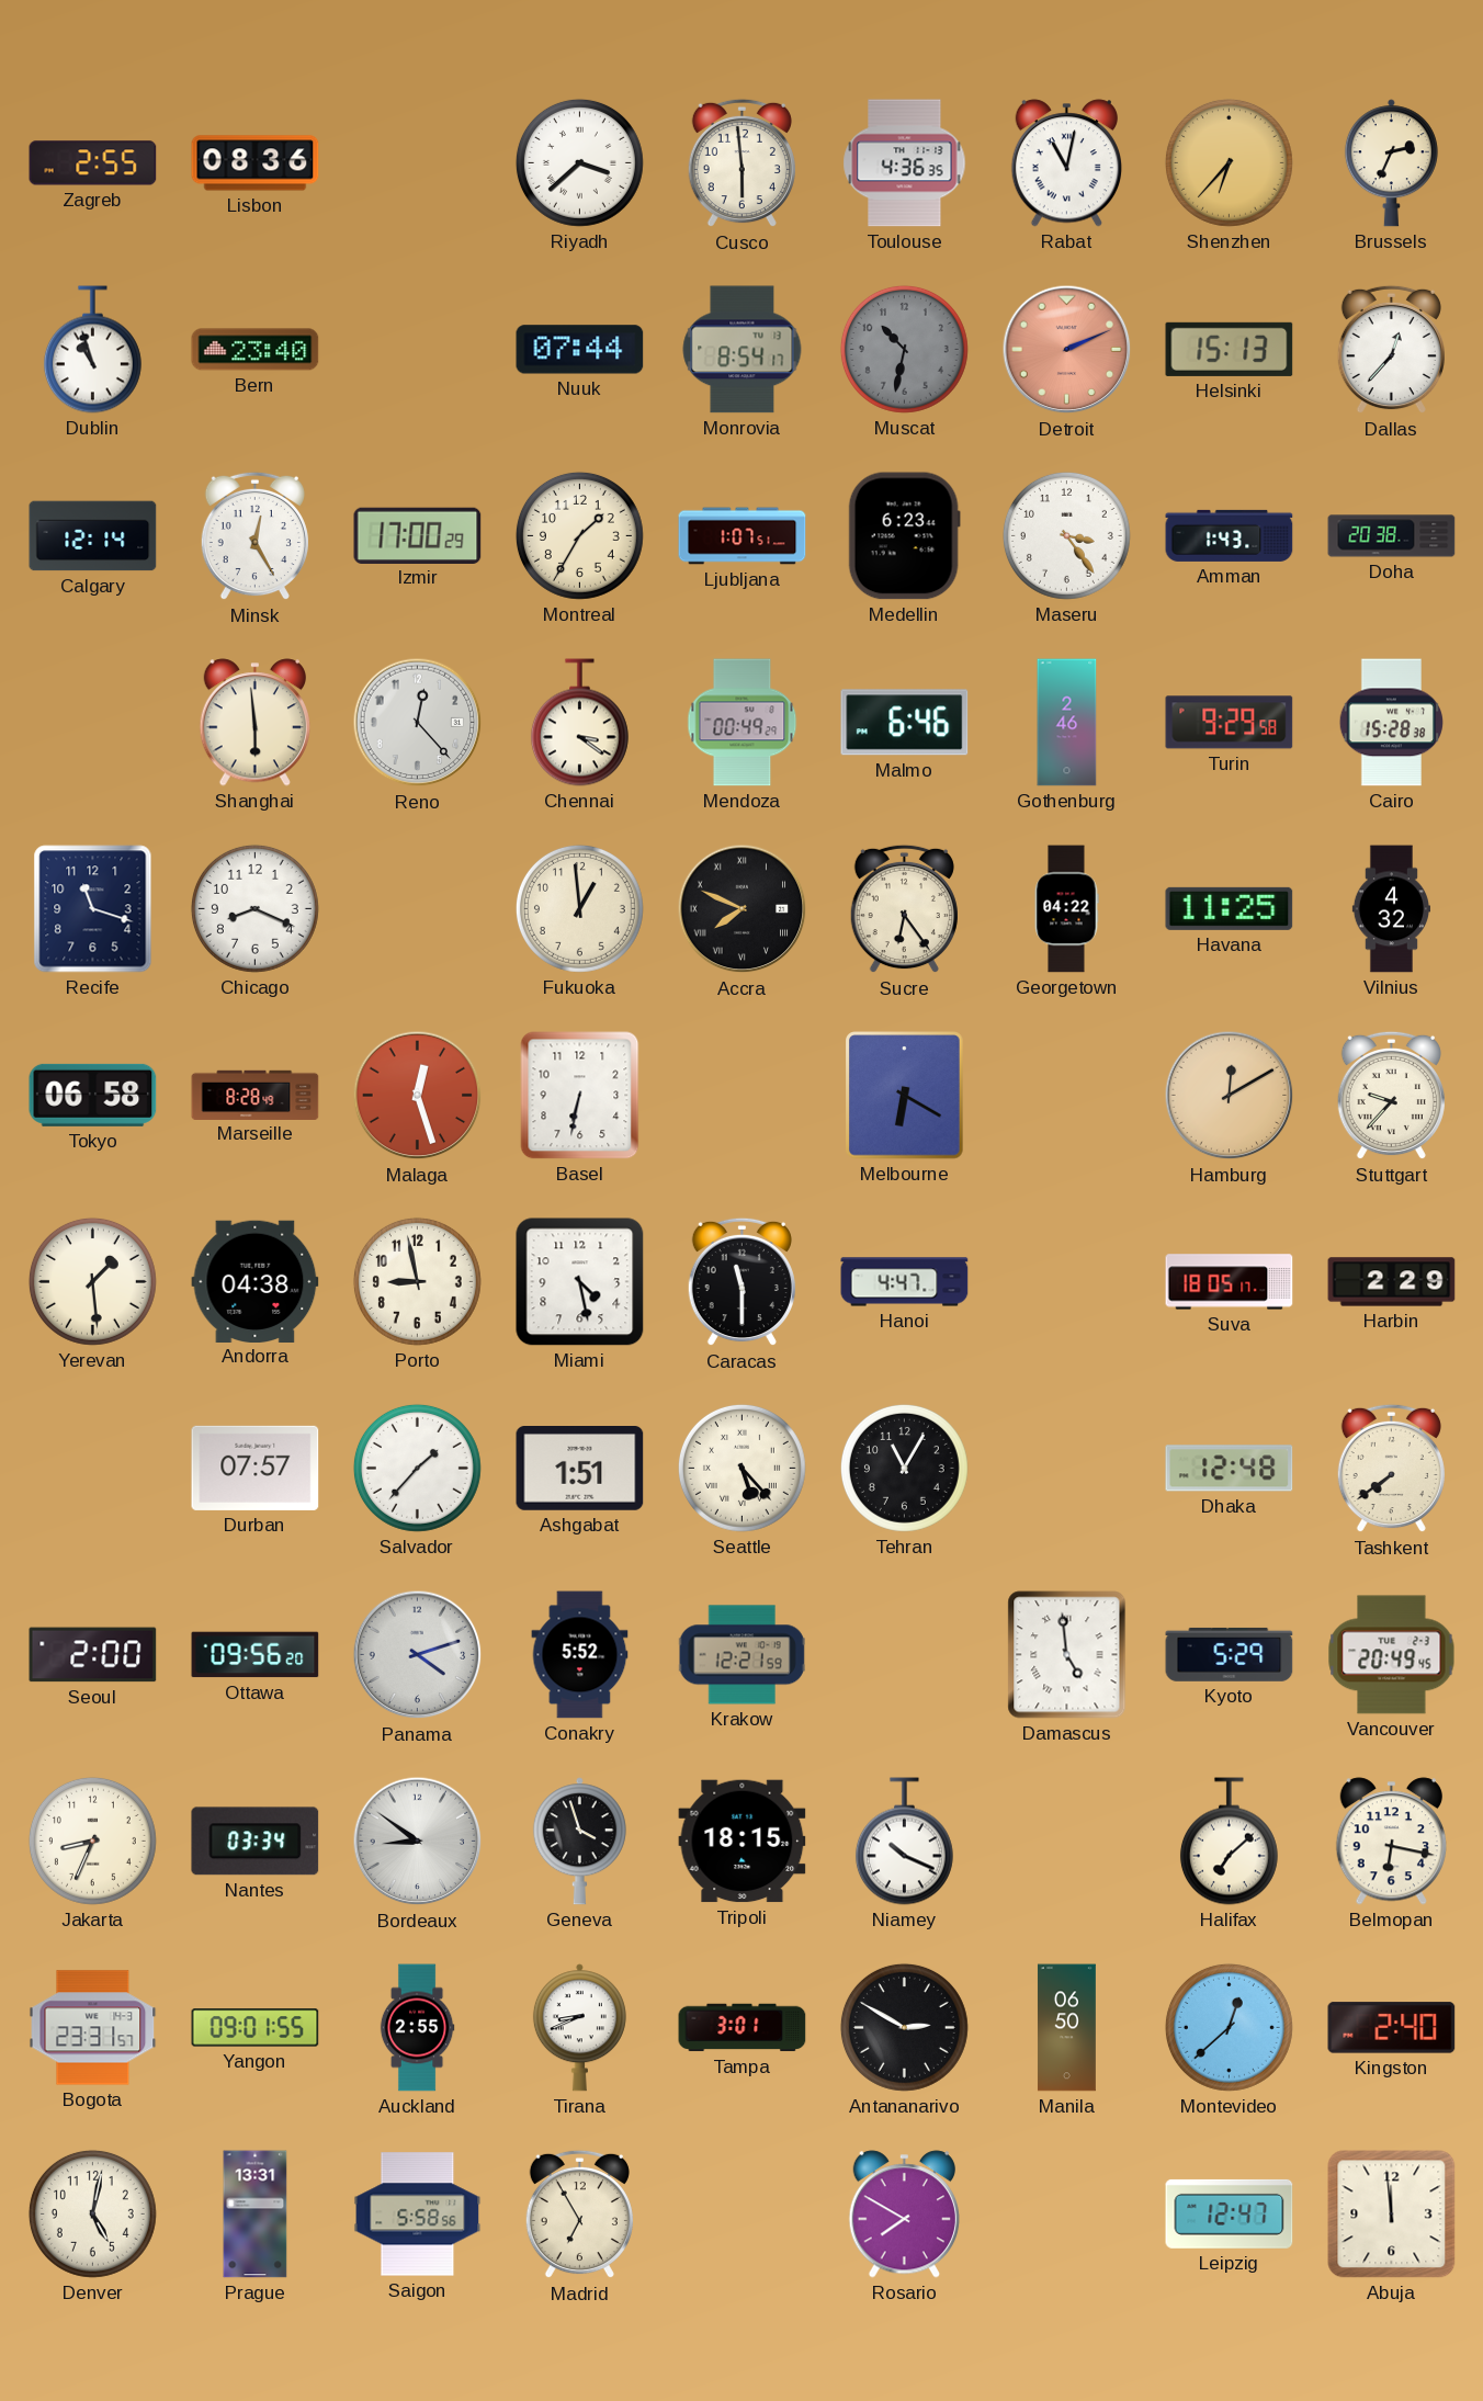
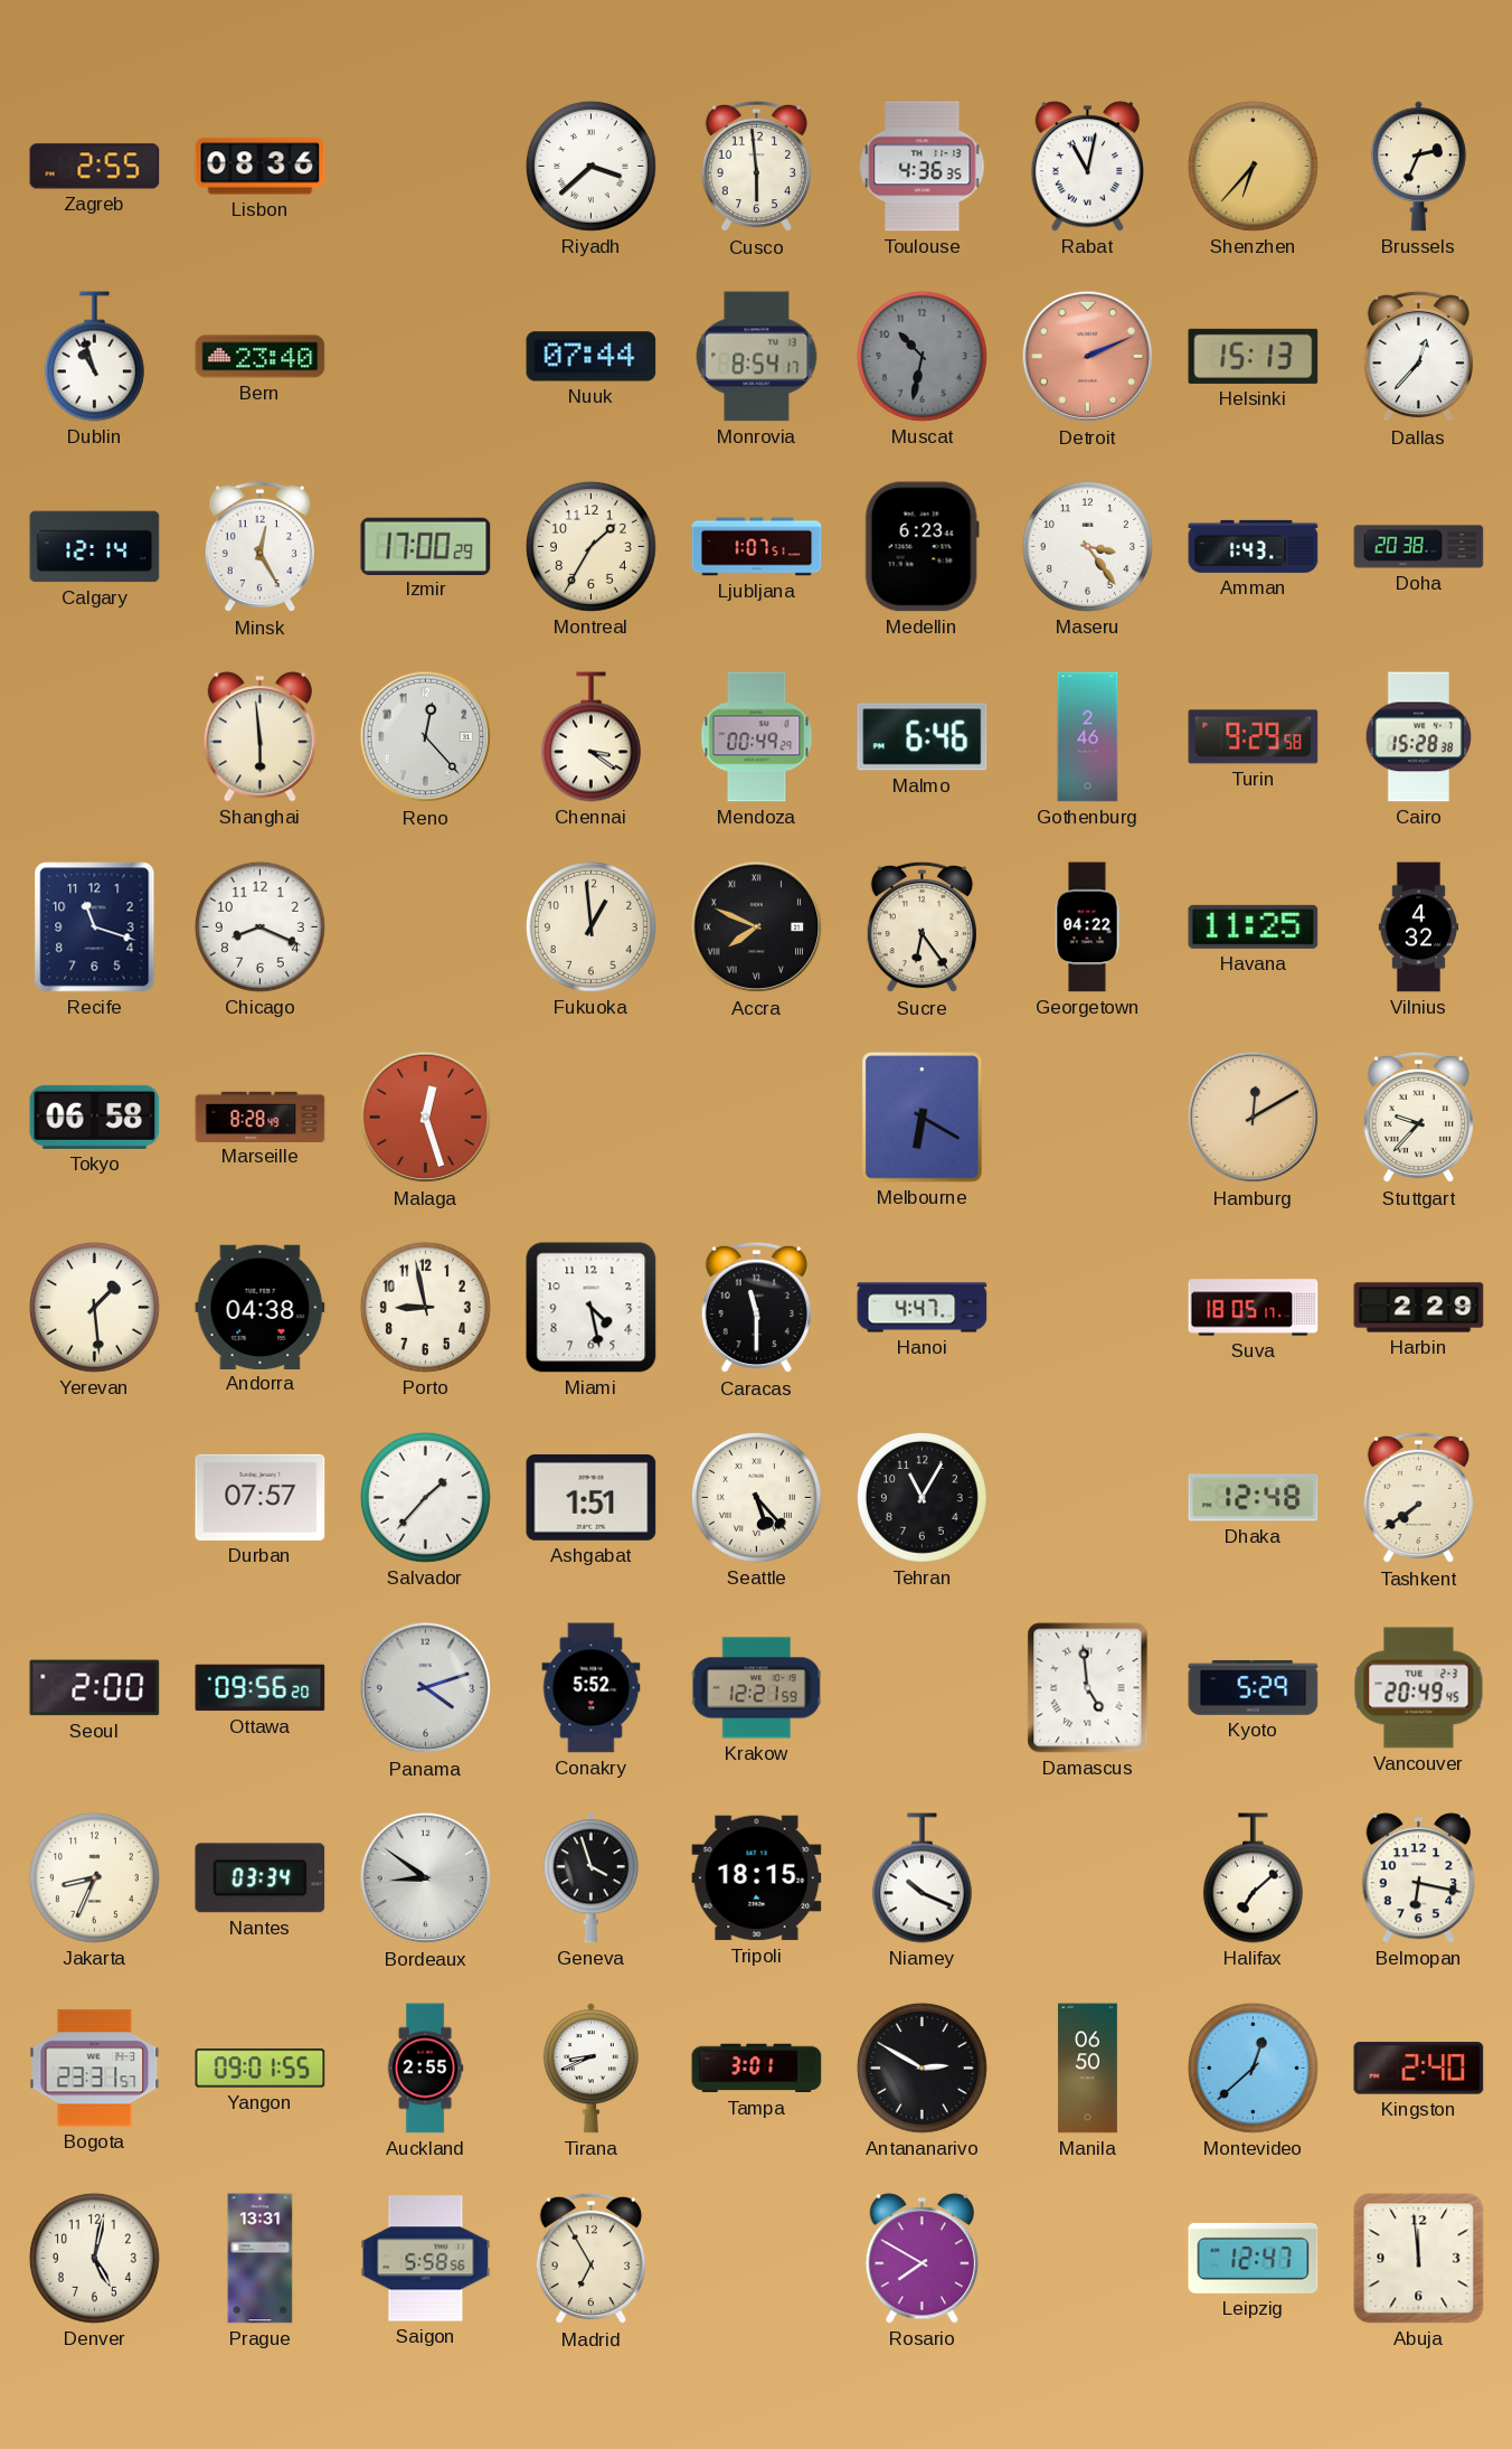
Basel: 6:32 -> none (580, 1096)
